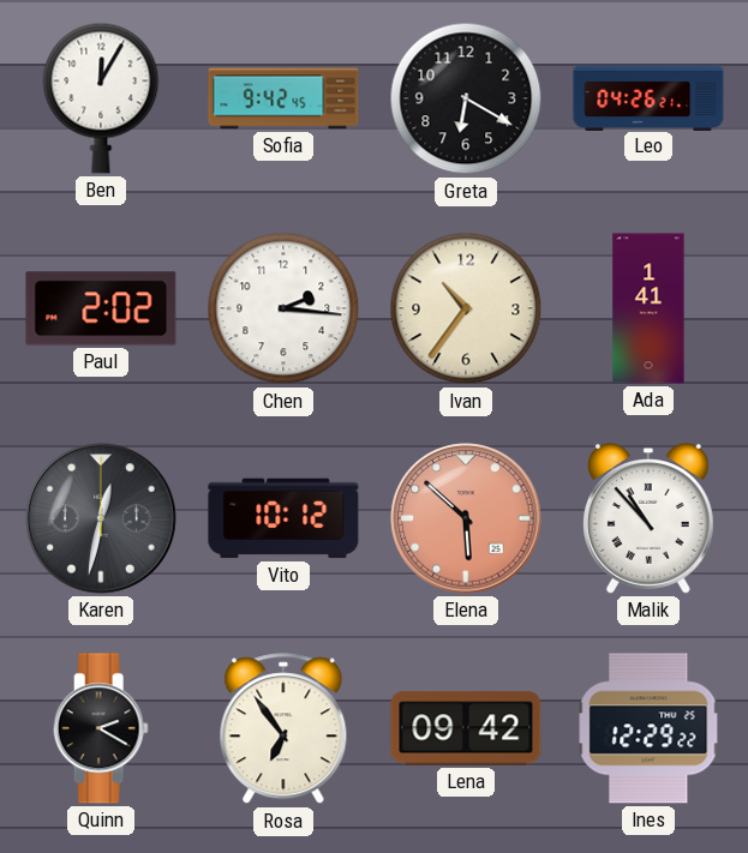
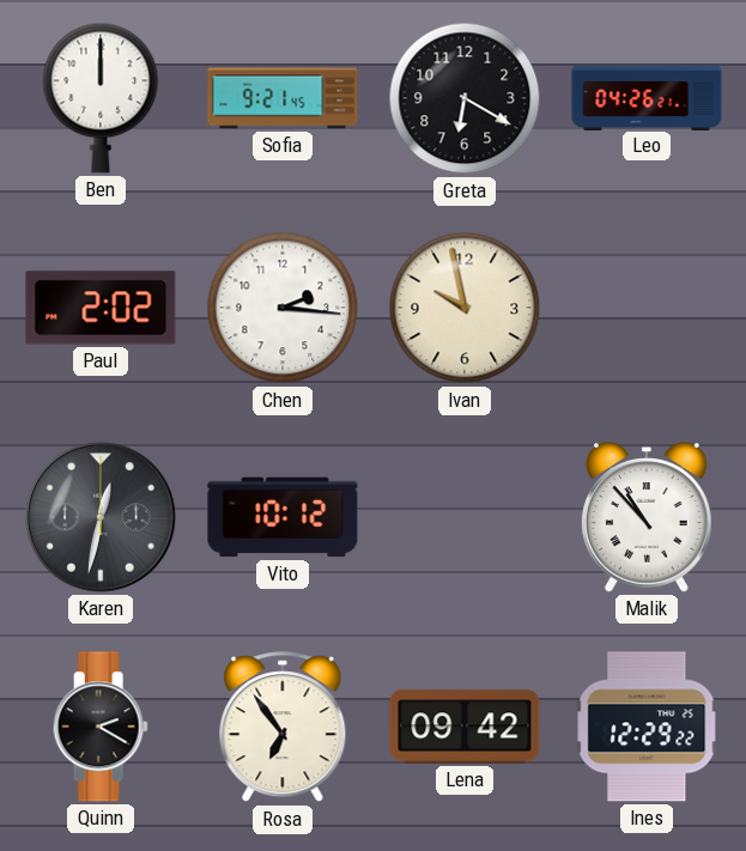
Ben: 12:05 -> 12:00 (101, 98)
Sofia: 9:42 -> 9:21 (283, 98)
Ivan: 10:36 -> 9:58 (465, 308)
Ada: 1:41 -> none (648, 308)
Elena: 5:52 -> none (466, 518)
